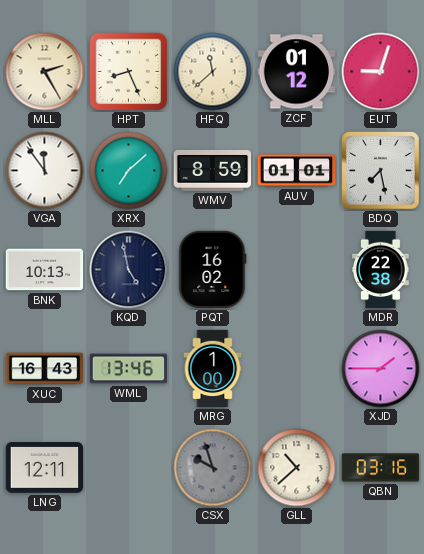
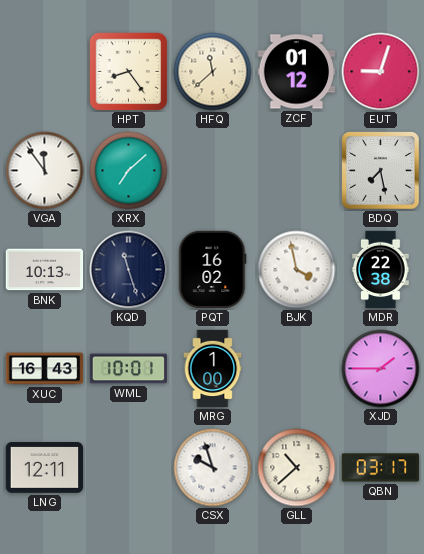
MLL: 2:25 -> none (45, 72)
HPT: 8:26 -> 8:24 (129, 72)
WMV: 8:59 -> none (213, 171)
AUV: 01:01 -> none (297, 171)
KQD: 4:58 -> 11:27 (129, 270)
BJK: none -> 3:58 (297, 270)
WML: 13:46 -> 10:01 (129, 369)
CSX dial: grey -> white (213, 468)
QBN: 03:16 -> 03:17 (381, 468)
